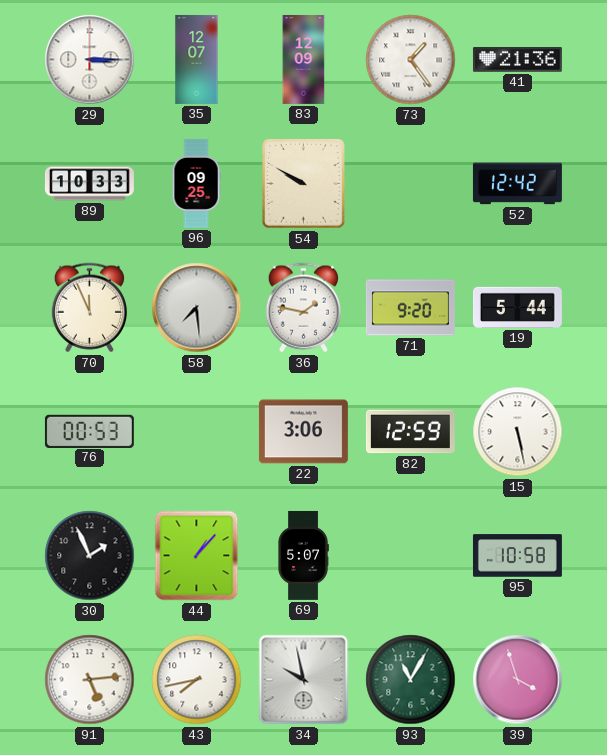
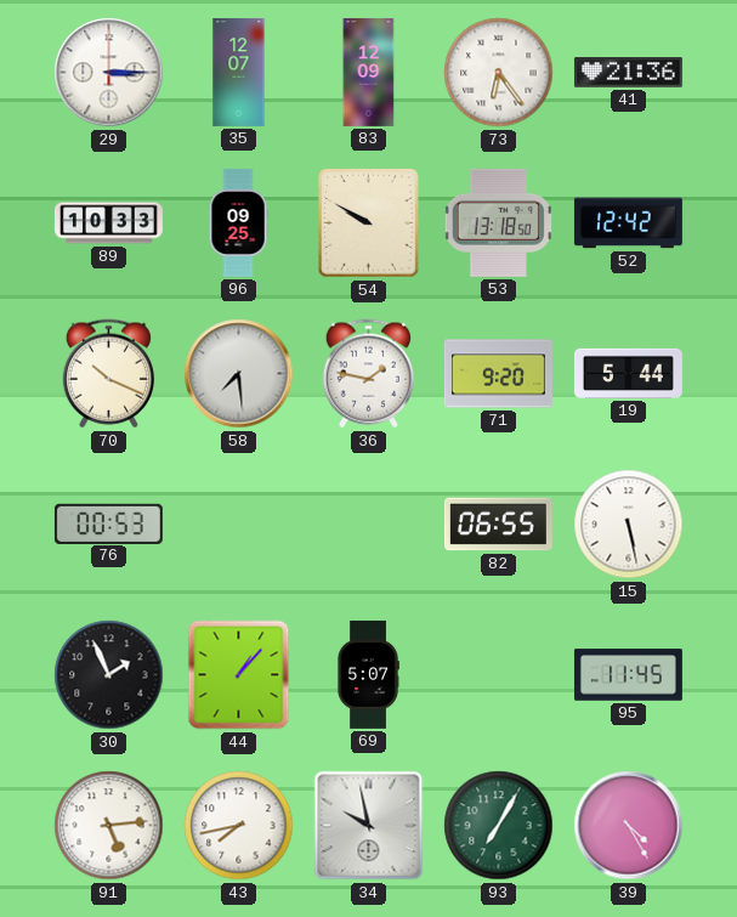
73: 1:24 -> 6:24 (499, 73)
53: none -> 13:18 (498, 222)
70: 11:56 -> 10:19 (108, 374)
22: 3:06 -> none (303, 432)
82: 12:59 -> 06:55 (498, 525)
95: 10:58 -> 11:45 (628, 675)
93: 11:05 -> 7:05 (499, 826)
39: 3:57 -> 4:25 (629, 826)
